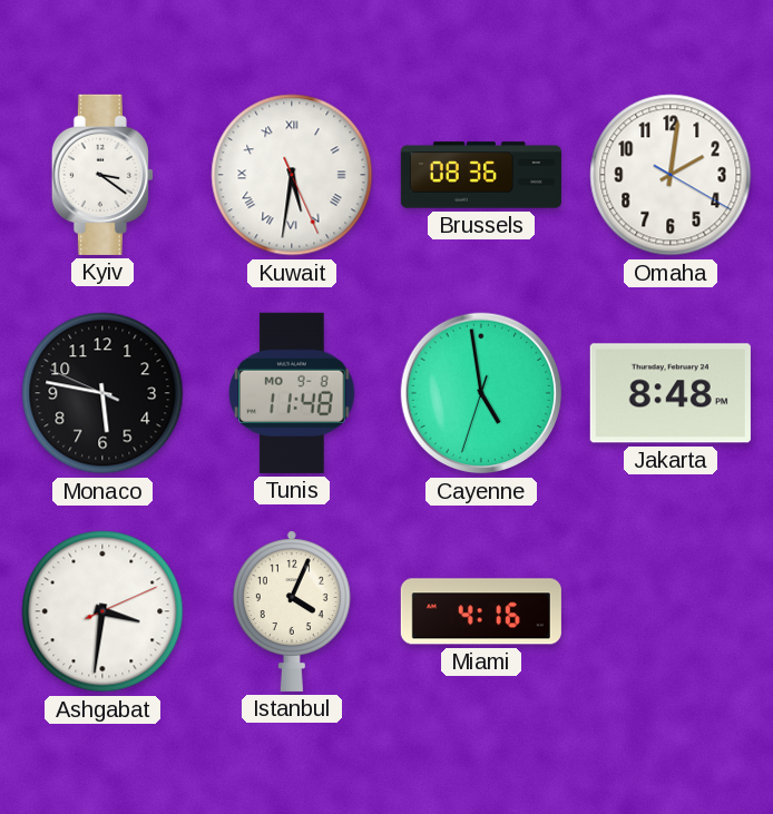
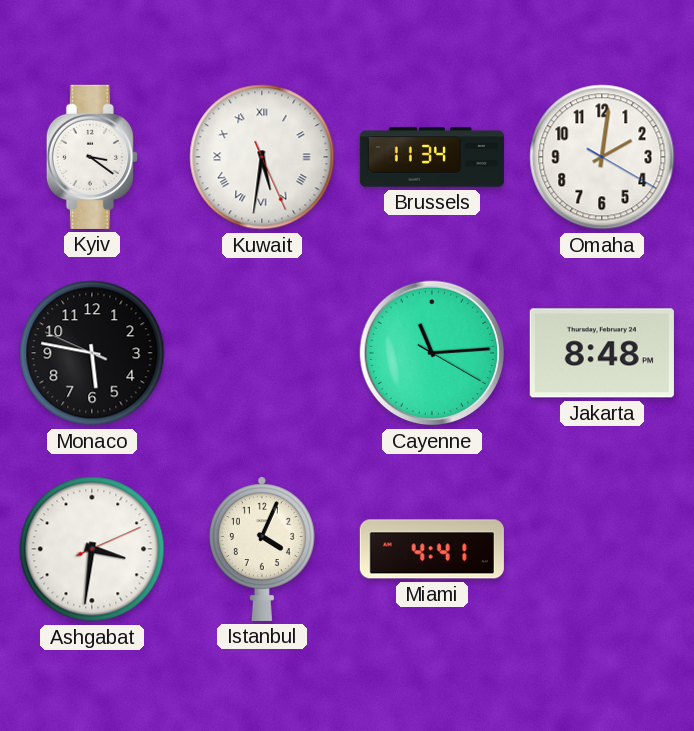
Brussels: 08:36 -> 11:34 (432, 157)
Tunis: 11:48 -> none (292, 393)
Cayenne: 4:58 -> 11:14 (432, 353)
Miami: 4:16 -> 4:41 (432, 549)
